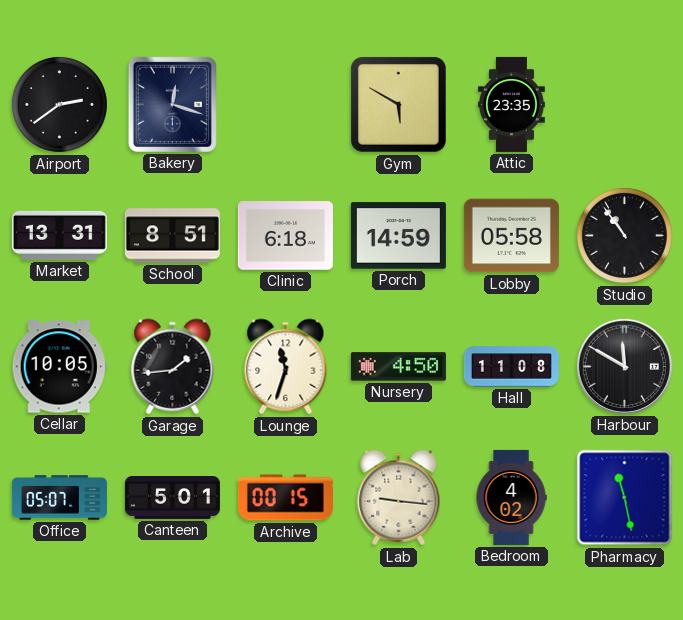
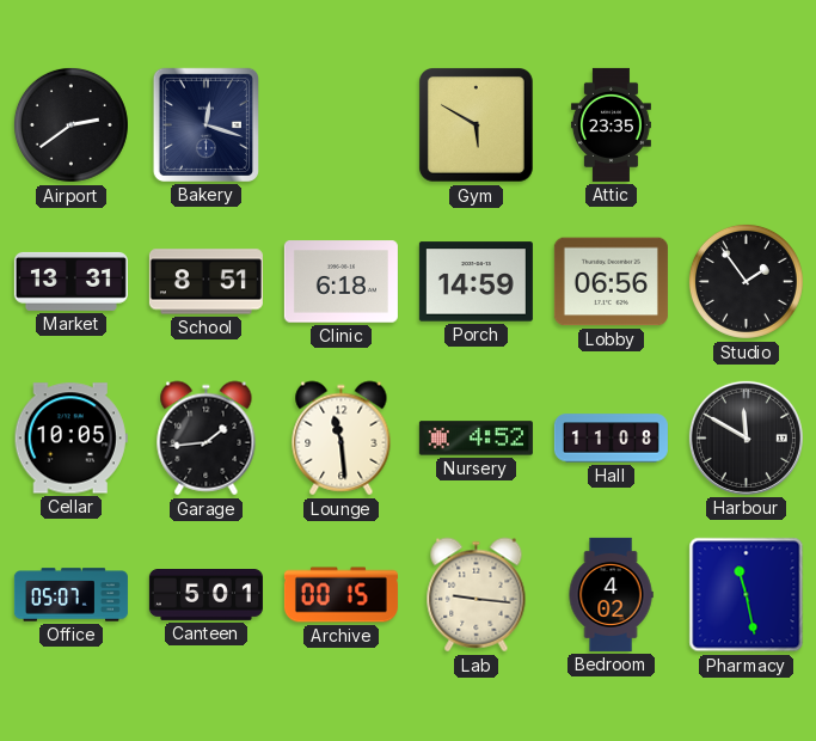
Lobby: 05:58 -> 06:56 (611, 282)
Studio: 10:54 -> 1:54 (746, 281)
Lounge: 11:33 -> 11:29 (342, 439)
Nursery: 4:50 -> 4:52 (476, 439)
